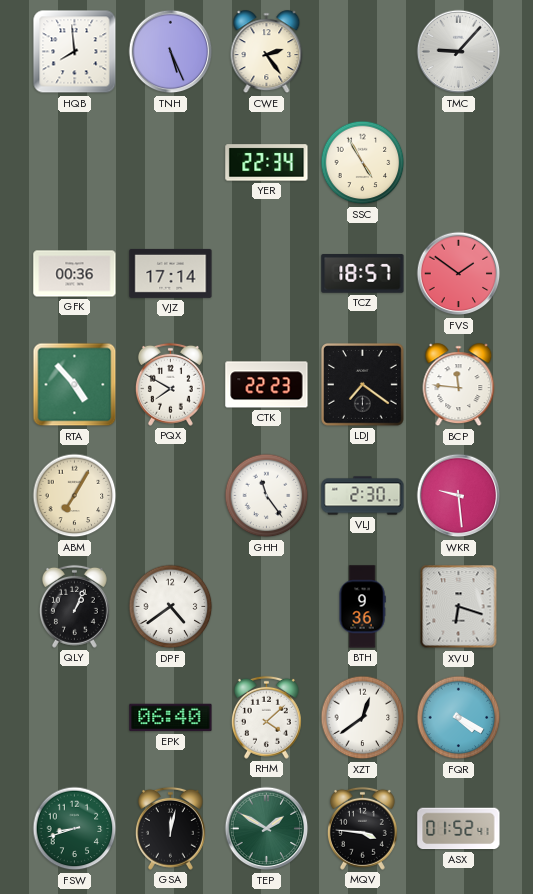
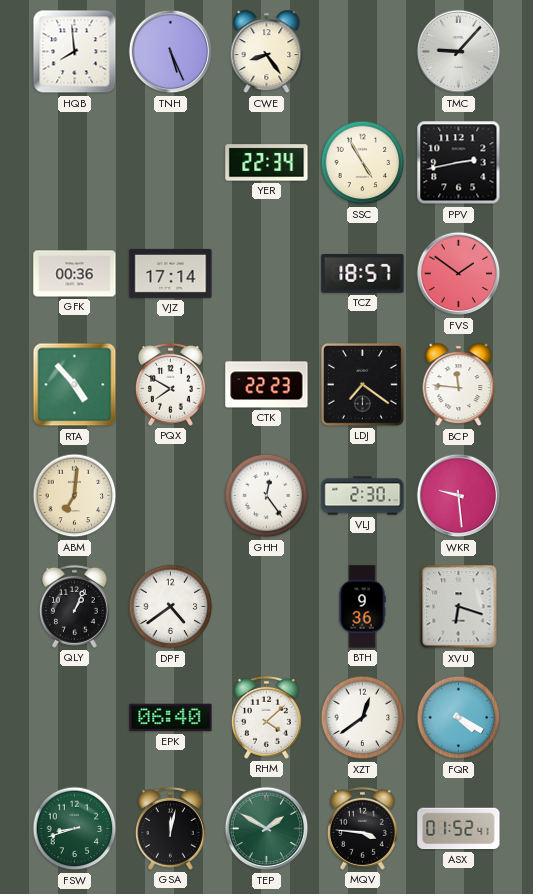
CWE: 2:24 -> 8:24 (267, 52)
PPV: none -> 2:43 (459, 163)
ABM: 7:05 -> 7:01 (75, 496)
GHH: 11:24 -> 12:24 (267, 496)
